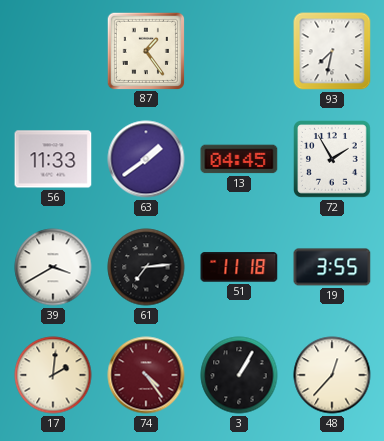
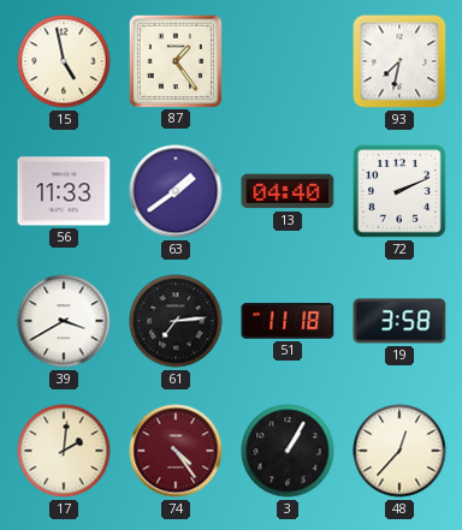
15: none -> 4:58 (64, 61)
13: 04:45 -> 04:40 (288, 191)
72: 1:55 -> 2:11 (401, 192)
19: 3:55 -> 3:58 (399, 321)
